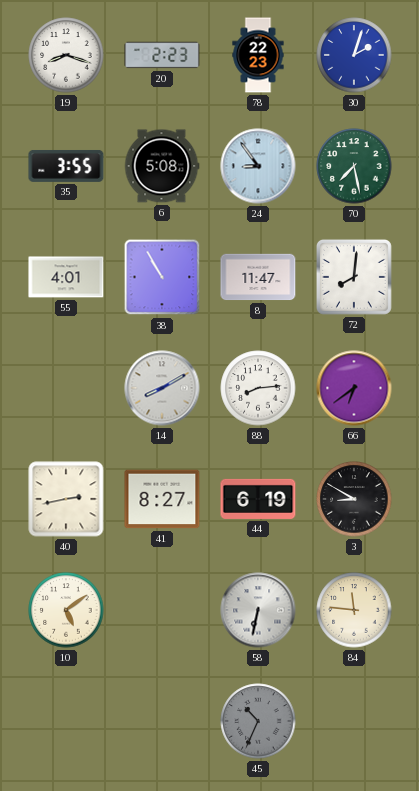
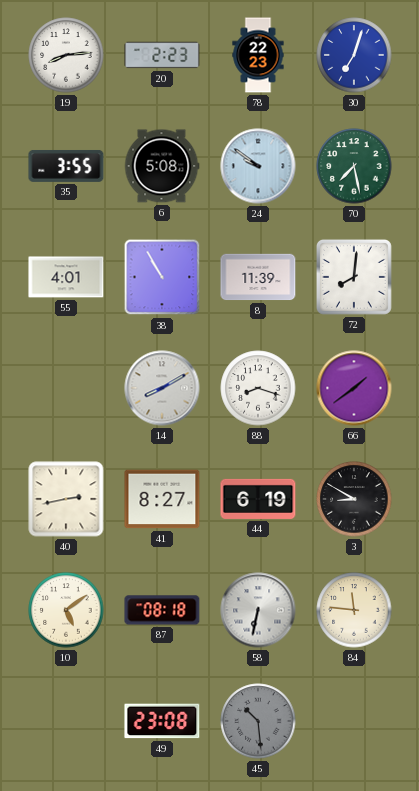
19: 8:18 -> 8:14 (66, 55)
30: 2:03 -> 7:03 (354, 55)
24: 8:54 -> 9:51 (258, 166)
8: 11:47 -> 11:39 (258, 277)
88: 8:14 -> 8:18 (258, 388)
66: 6:39 -> 1:39 (354, 388)
87: none -> 08:18 (162, 610)
49: none -> 23:08 (162, 721)
45: 10:34 -> 10:29 (258, 721)
